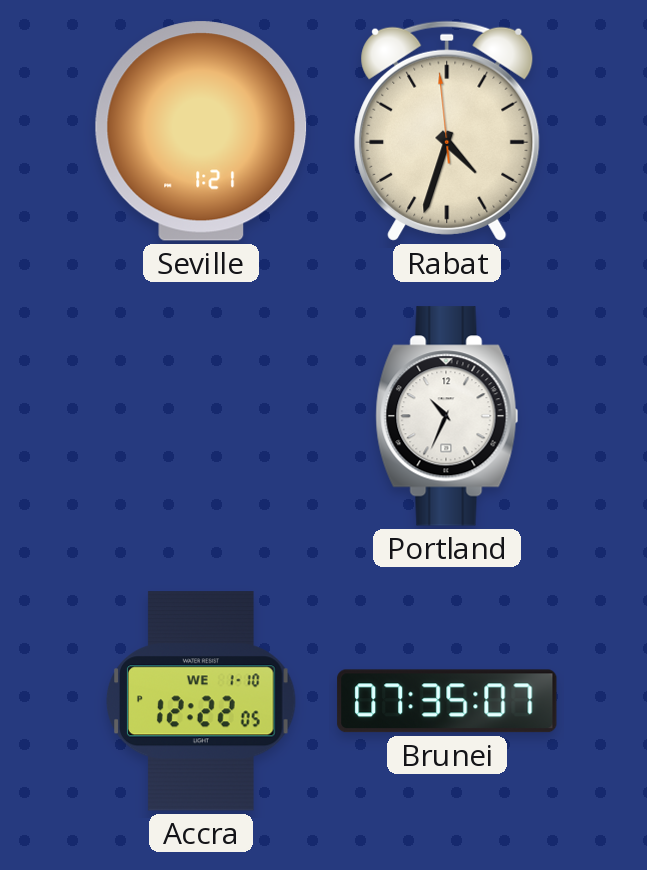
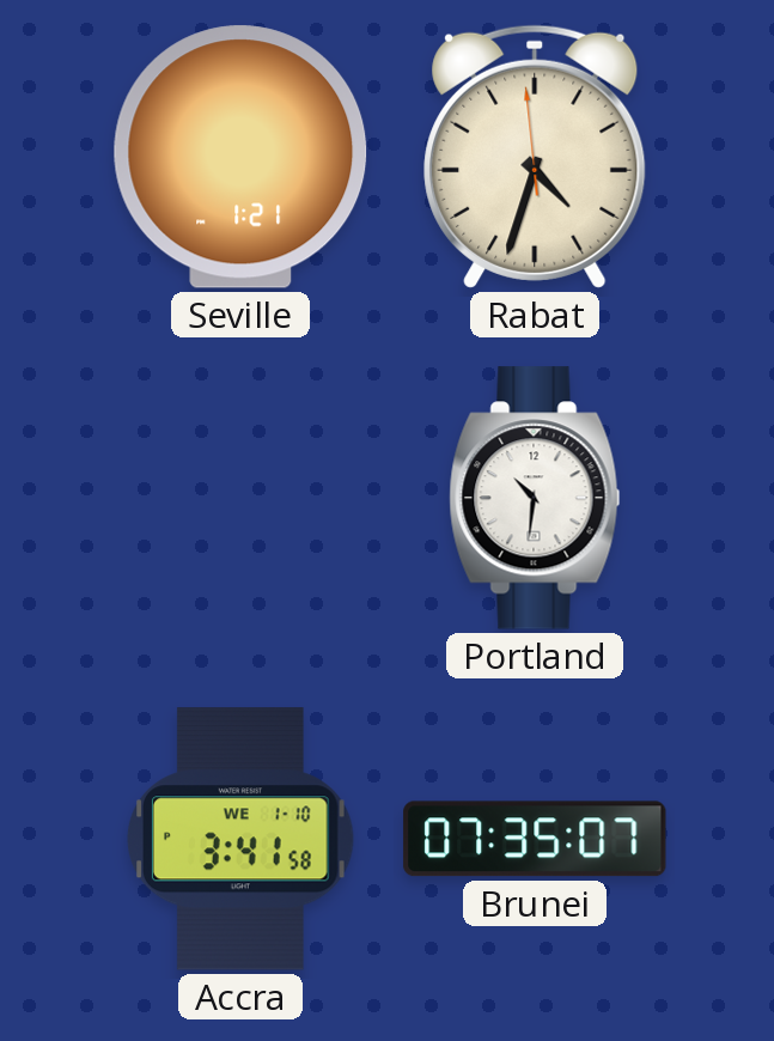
Portland: 10:34 -> 10:31 (535, 498)
Accra: 12:22 -> 3:41 (240, 839)
